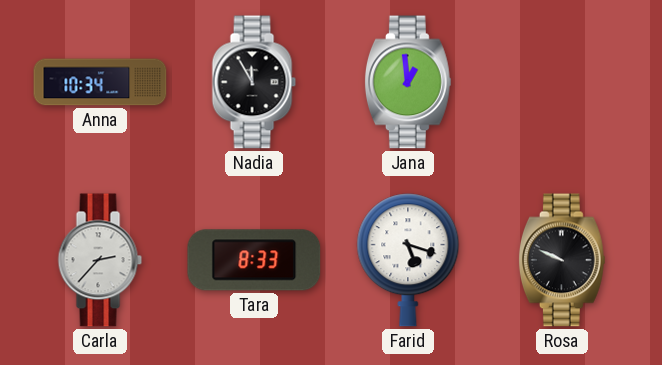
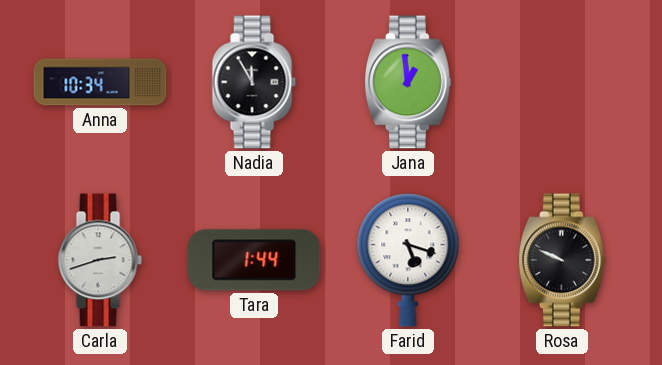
Carla: 2:37 -> 2:42 (100, 260)
Tara: 8:33 -> 1:44 (254, 260)
